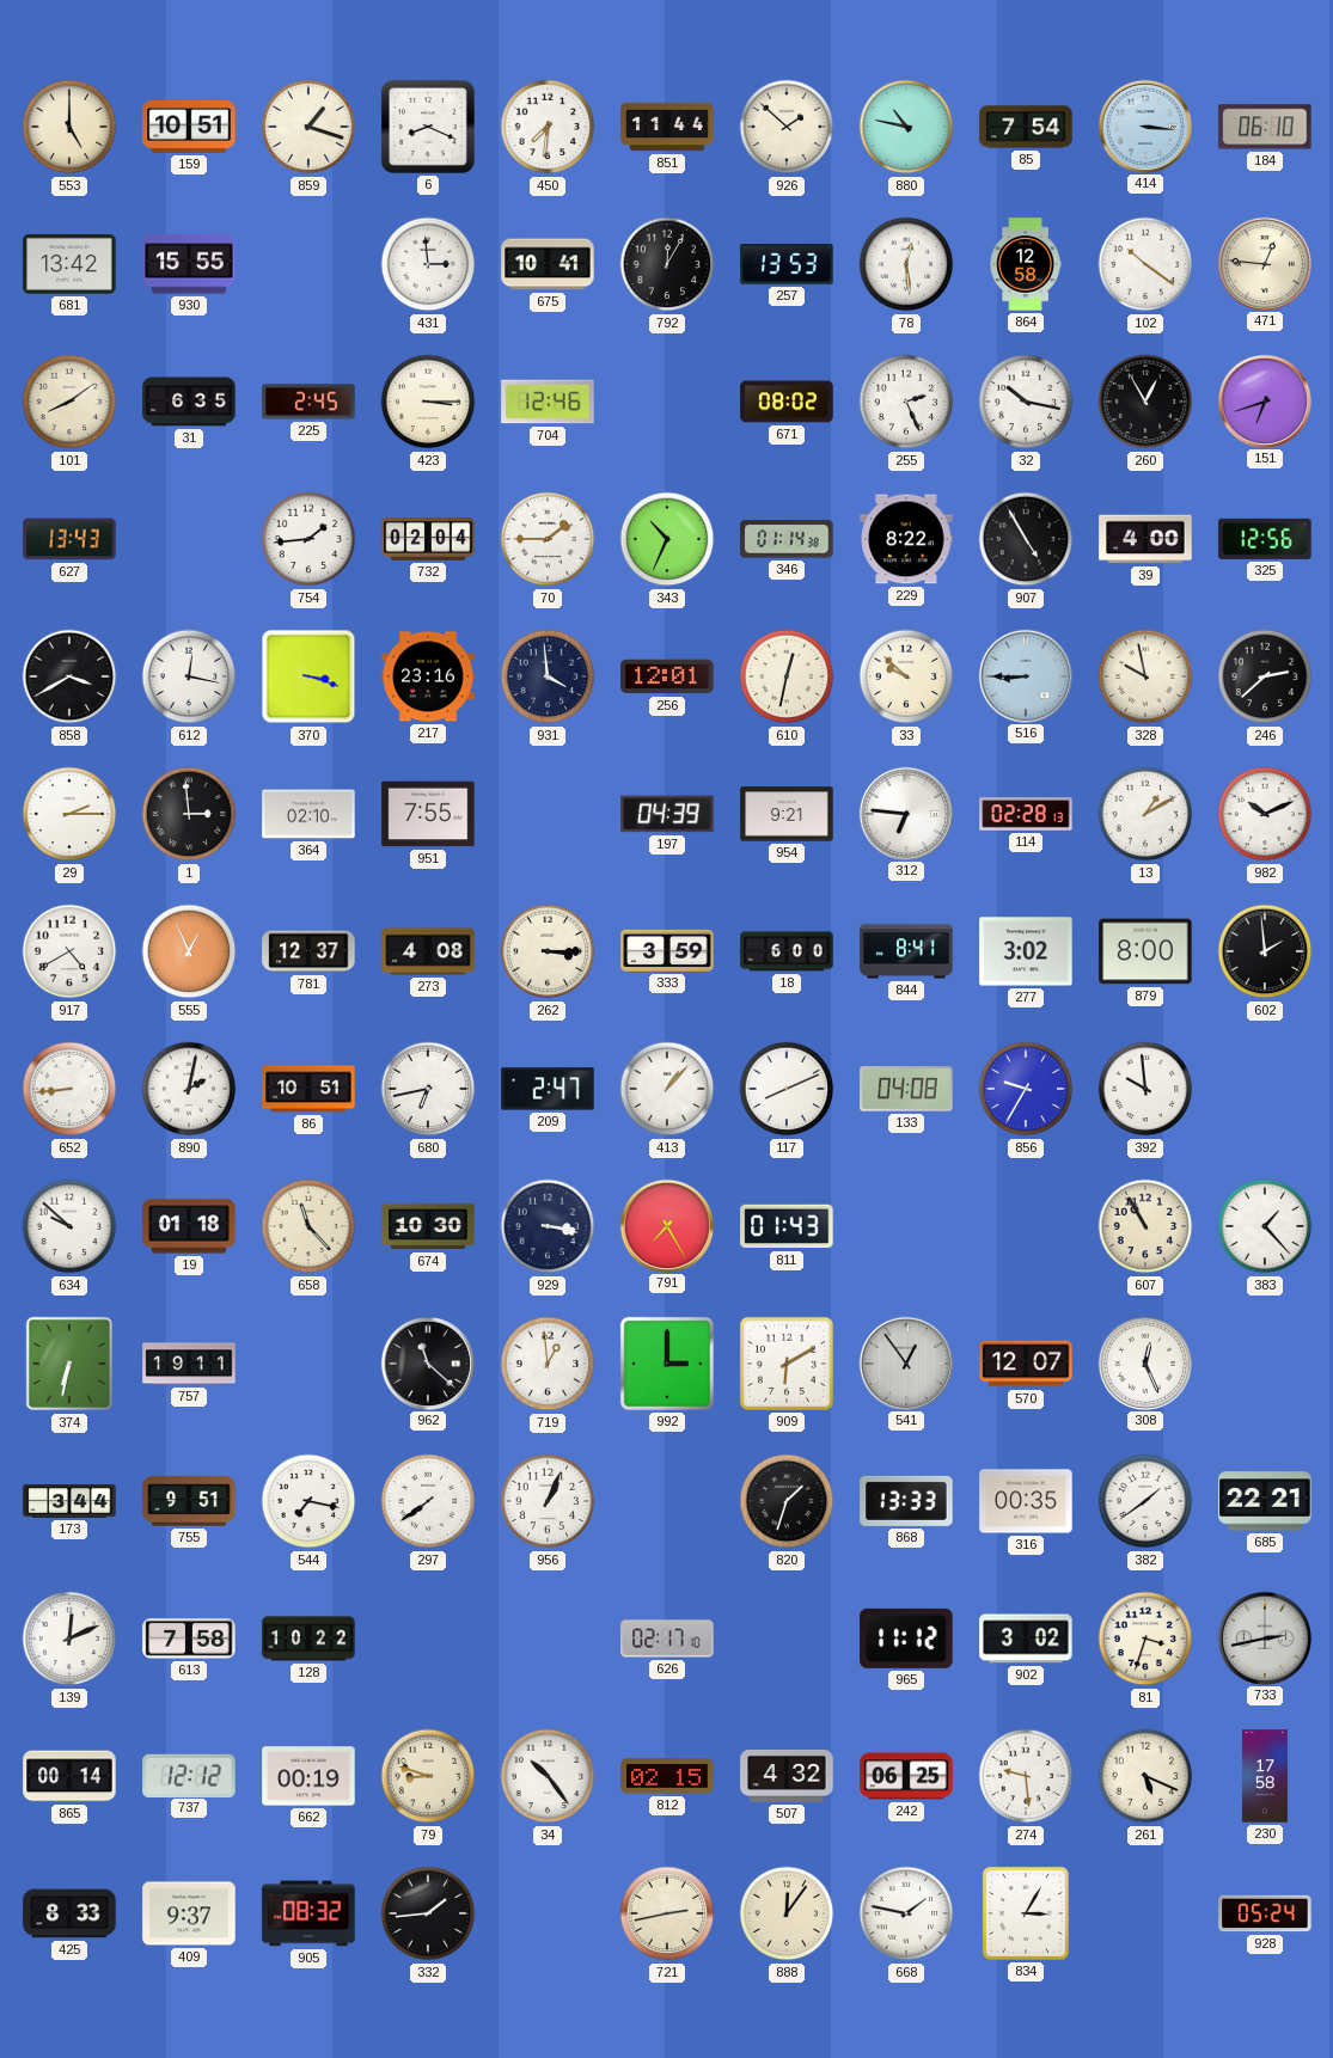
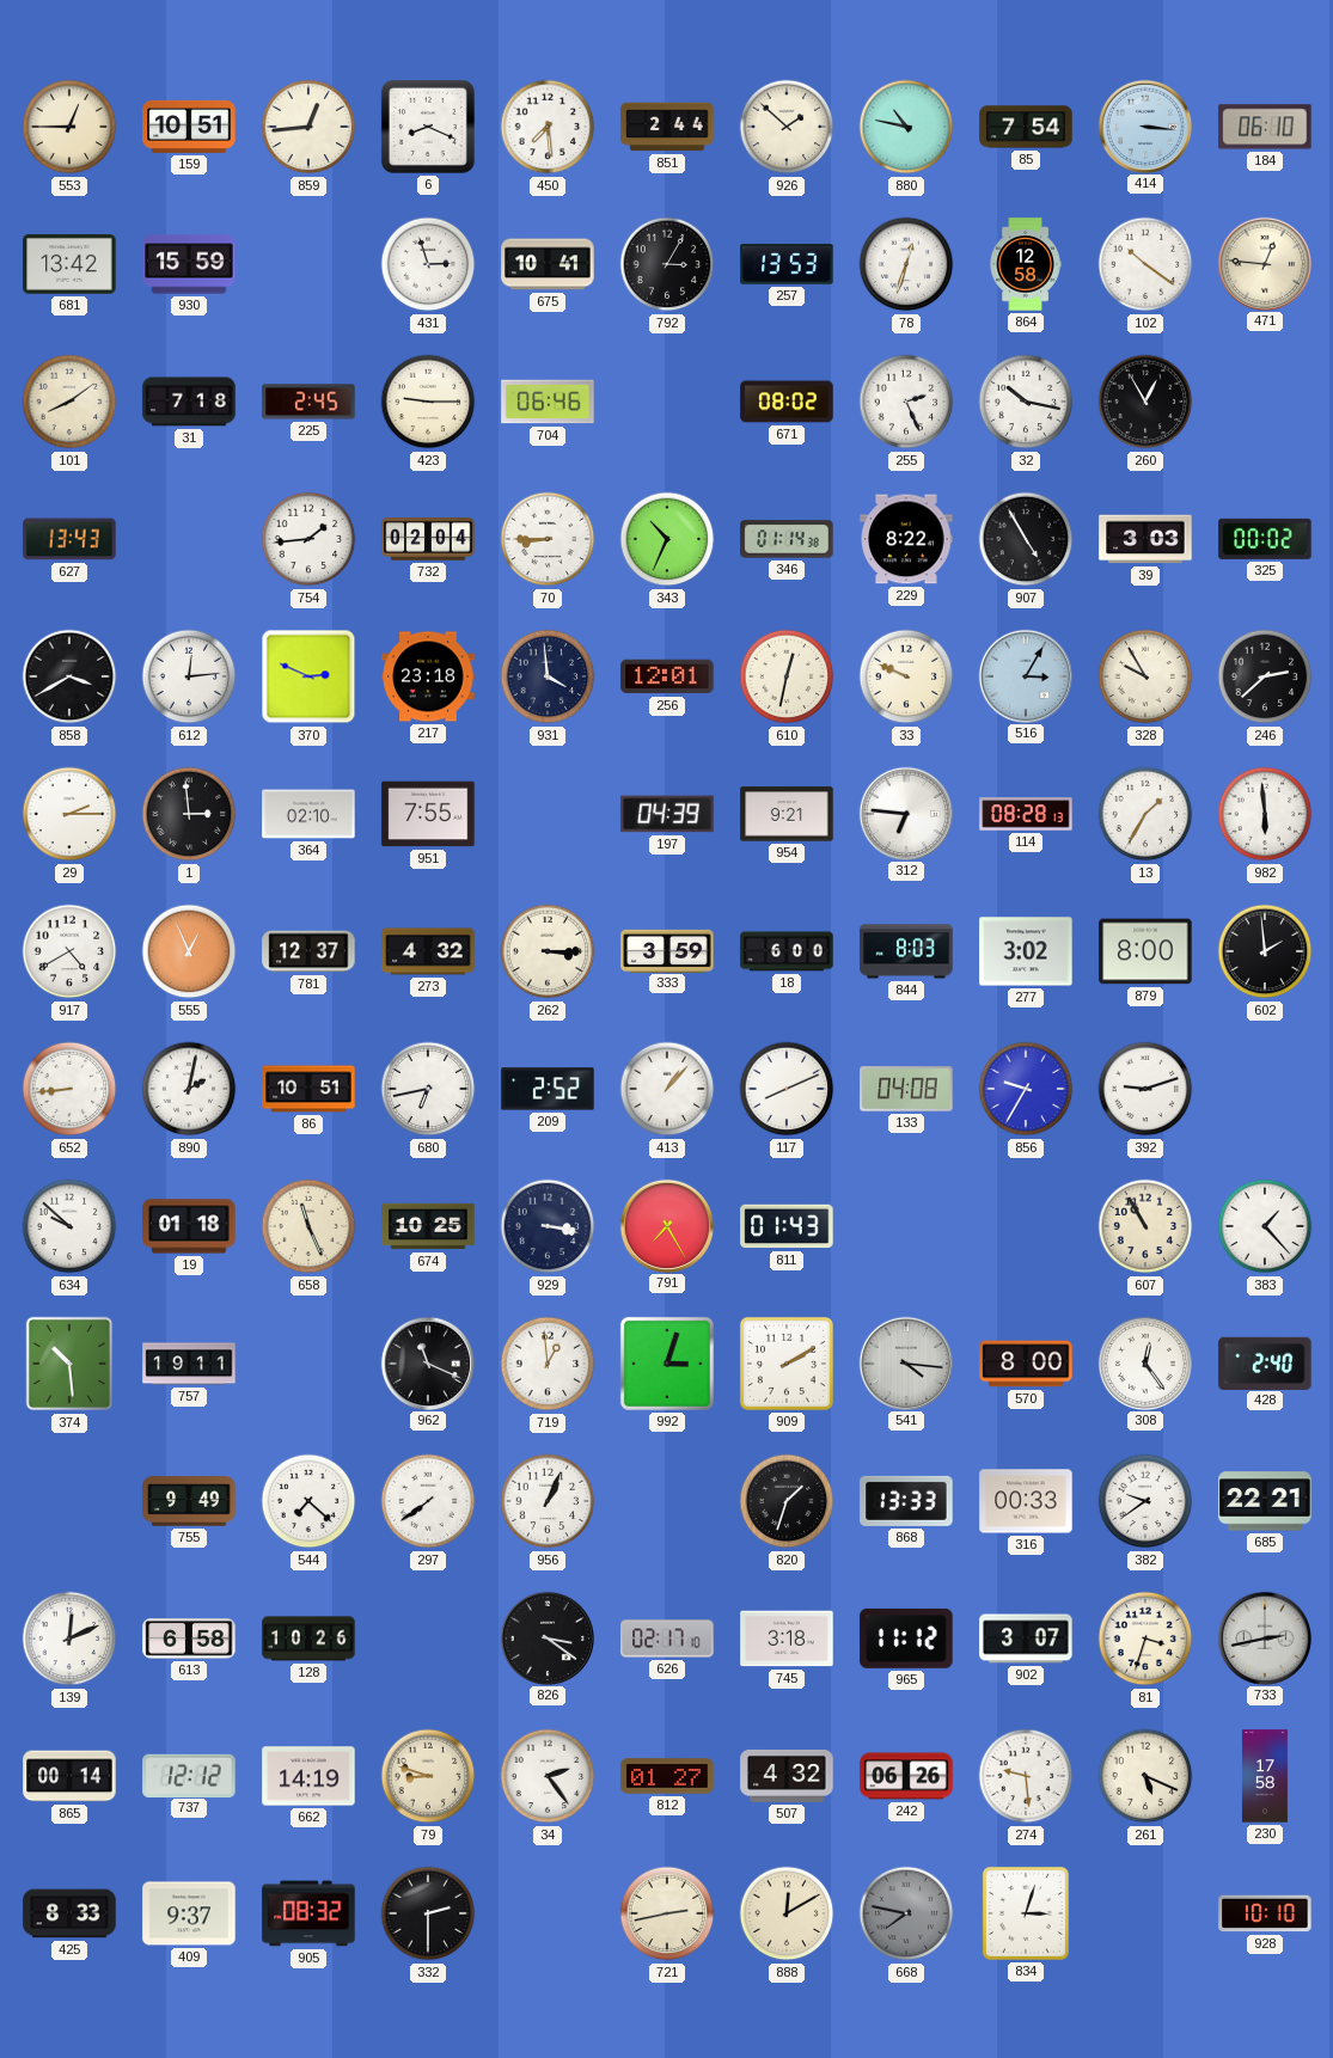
553: 5:00 -> 12:45 (69, 127)
859: 1:18 -> 12:44 (308, 127)
450: 7:31 -> 7:29 (548, 127)
851: 11:44 -> 2:44 (667, 127)
930: 15:55 -> 15:59 (189, 264)
431: 2:59 -> 2:57 (428, 264)
792: 12:05 -> 3:05 (667, 264)
78: 12:29 -> 12:33 (906, 264)
31: 6:35 -> 7:18 (189, 402)
423: 3:15 -> 9:15 (428, 402)
704: 12:46 -> 06:46 (548, 402)
151: 6:42 -> none (1264, 400)
70: 1:45 -> 8:45 (548, 539)
39: 4:00 -> 3:03 (1145, 539)
325: 12:56 -> 00:02 (1265, 539)
612: 12:17 -> 12:14 (189, 676)
370: 3:18 -> 2:49 (308, 676)
217: 23:16 -> 23:18 (428, 676)
33: 9:52 -> 9:49 (906, 676)
516: 8:45 -> 3:05 (1025, 675)
328: 9:58 -> 9:55 (1145, 676)
114: 02:28 -> 08:28 (1026, 814)
13: 1:10 -> 1:35 (1145, 814)
982: 10:11 -> 5:59 (1265, 814)
273: 4:08 -> 4:32 (428, 951)
844: 8:41 -> 8:03 (906, 951)
209: 2:47 -> 2:52 (548, 1089)
392: 9:59 -> 9:12 (1145, 1089)
658: 11:23 -> 11:26 (308, 1226)
674: 10:30 -> 10:25 (428, 1226)
374: 6:32 -> 10:29 (69, 1364)
962: 11:22 -> 11:19 (427, 1362)
992: 3:00 -> 3:03 (667, 1364)
909: 6:10 -> 2:10 (787, 1364)
541: 12:54 -> 4:16 (905, 1362)
570: 12:07 -> 8:00 (1026, 1364)
308: 12:26 -> 12:24 (1144, 1362)
428: none -> 2:40 (1265, 1362)
173: 3:44 -> none (69, 1501)
755: 9:51 -> 9:49 (189, 1501)
544: 7:17 -> 7:22 (308, 1501)
316: 00:35 -> 00:33 (1026, 1501)
382: 1:39 -> 9:39 (1145, 1501)
613: 7:58 -> 6:58 (189, 1639)
128: 10:22 -> 10:26 (308, 1639)
826: none -> 3:21 (546, 1637)
745: none -> 3:18 (787, 1639)
902: 3:02 -> 3:07 (1026, 1639)
662: 00:19 -> 14:19 (308, 1776)
34: 10:24 -> 2:24 (548, 1776)
812: 02:15 -> 01:27 (667, 1776)
242: 06:25 -> 06:26 (906, 1776)
332: 1:44 -> 2:30 (428, 1913)
888: 12:06 -> 12:10 (787, 1913)
668: 1:47 -> 7:47 (906, 1913)
668 dial: white -> grey (906, 1913)
834: 3:05 -> 3:03 (1026, 1913)
928: 05:24 -> 10:10 (1265, 1913)
